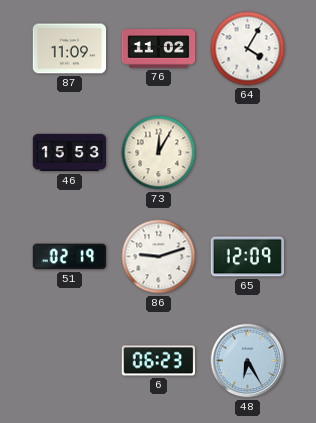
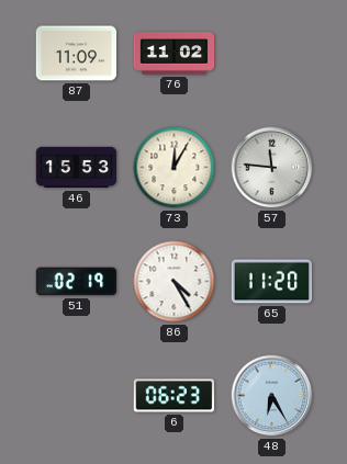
64: 4:05 -> none (248, 49)
57: none -> 11:46 (272, 168)
86: 9:12 -> 4:25 (175, 282)
65: 12:09 -> 11:20 (272, 282)
